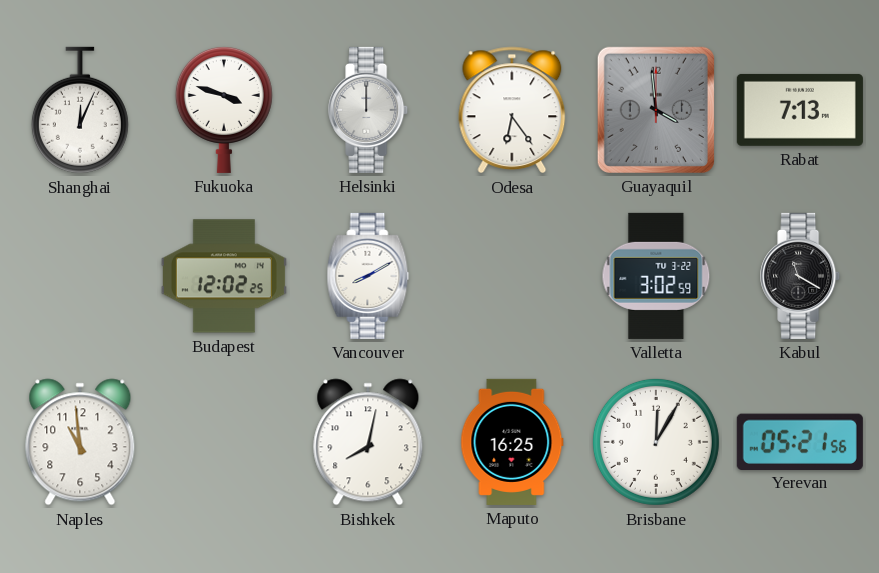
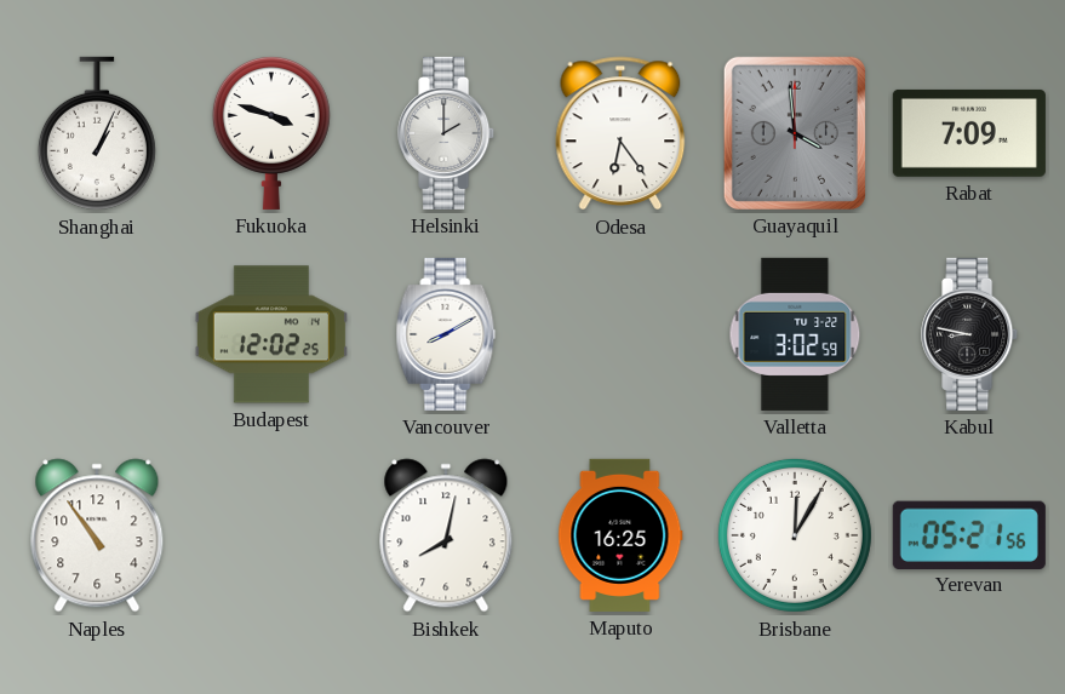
Shanghai: 12:04 -> 1:04 (97, 133)
Helsinki: 12:00 -> 2:00 (447, 133)
Rabat: 7:13 -> 7:09 (969, 133)
Kabul: 11:20 -> 8:47 (970, 334)
Naples: 10:59 -> 10:54 (97, 535)
